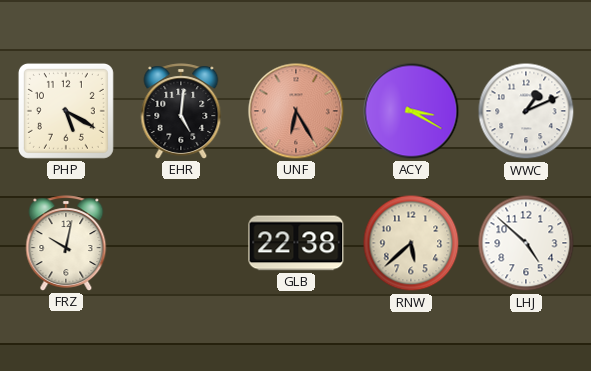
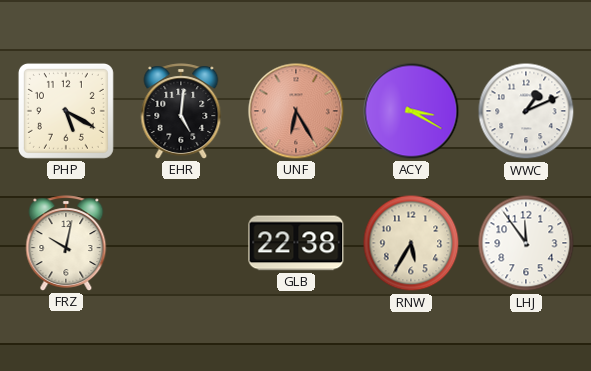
RNW: 5:38 -> 5:35 (411, 243)
LHJ: 4:52 -> 11:54 (526, 243)
